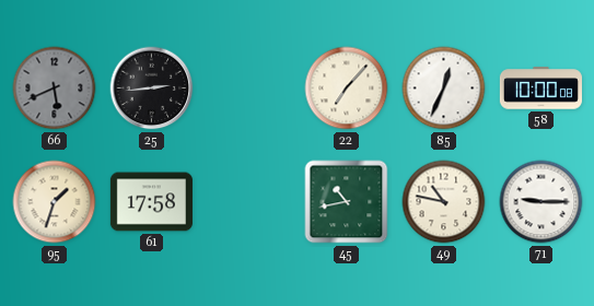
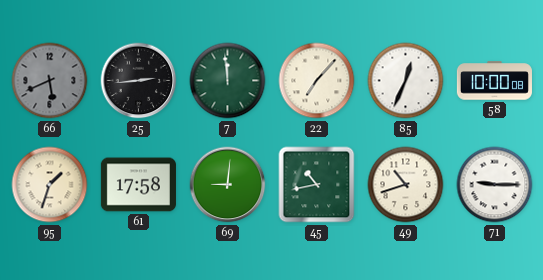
7: none -> 11:59 (228, 81)
69: none -> 9:01 (228, 185)
49: 10:47 -> 10:42 (406, 185)
